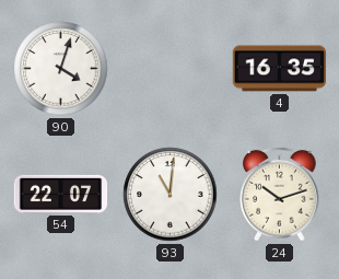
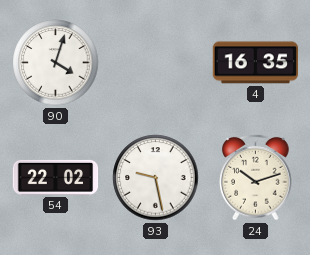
54: 22:07 -> 22:02 (56, 177)
93: 11:01 -> 9:28 (156, 178)
